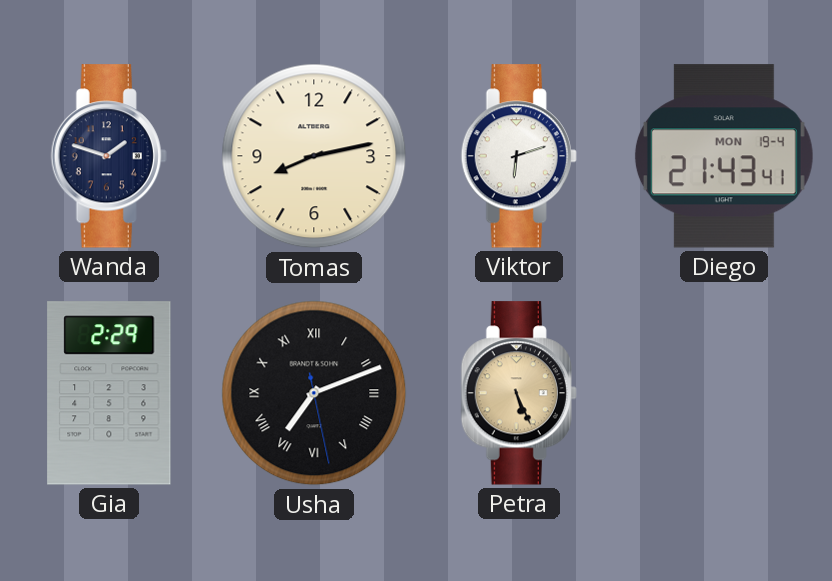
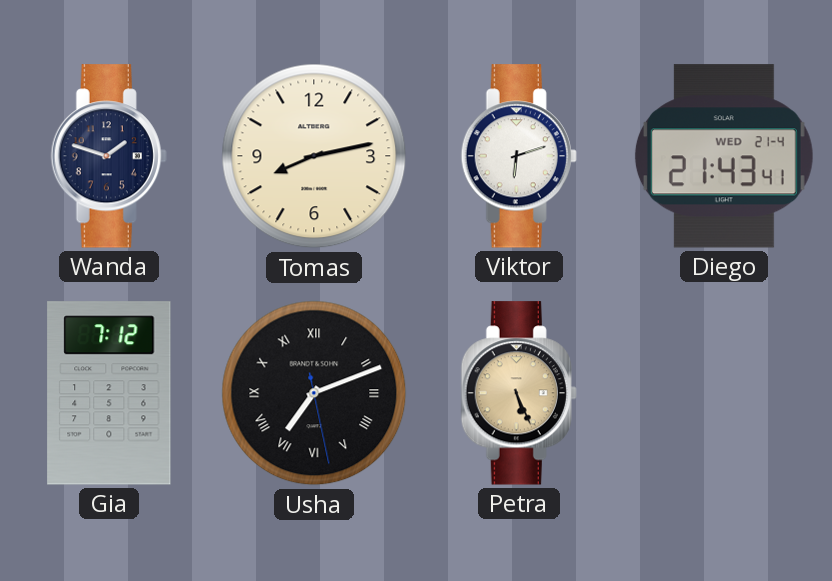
Diego date: MON 19-4 -> WED 21-4 (724, 156)
Gia: 2:29 -> 7:12 (109, 393)
